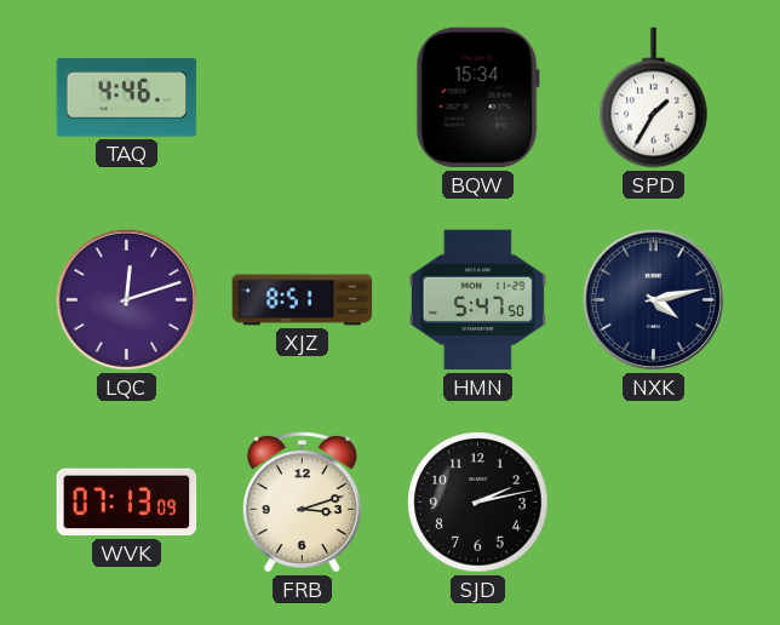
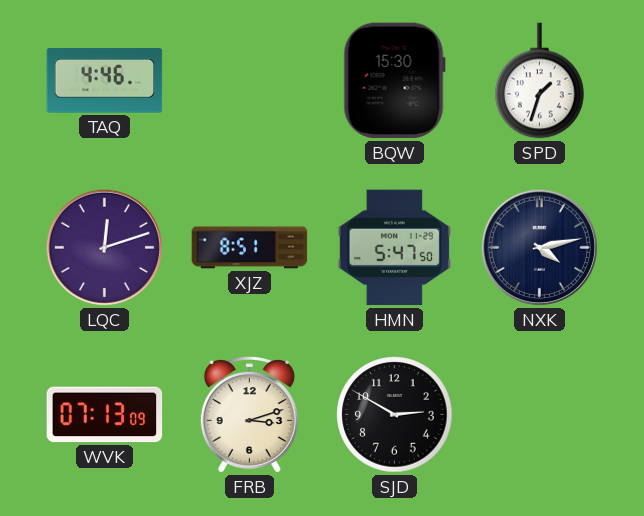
BQW: 15:34 -> 15:30 (394, 81)
SPD: 1:35 -> 1:33 (540, 81)
SJD: 2:13 -> 2:50 (395, 415)
